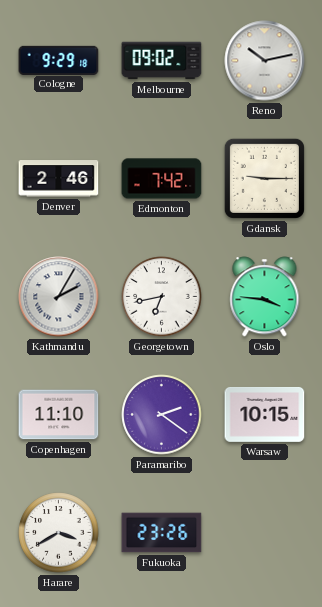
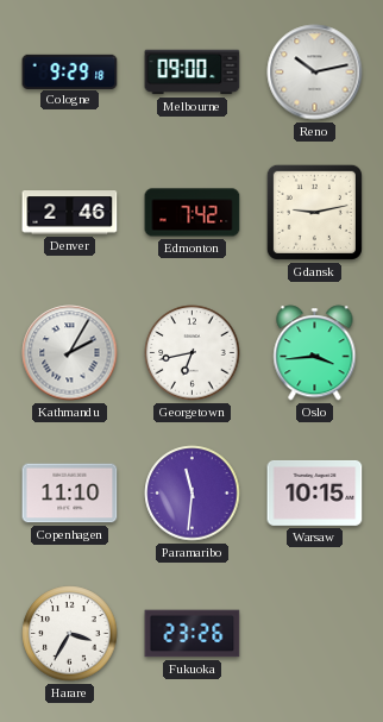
Melbourne: 09:02 -> 09:00 (193, 73)
Gdansk: 9:15 -> 9:13 (314, 212)
Oslo: 3:46 -> 3:44 (315, 353)
Paramaribo: 2:21 -> 11:31 (193, 494)
Harare: 3:40 -> 3:35 (70, 634)
